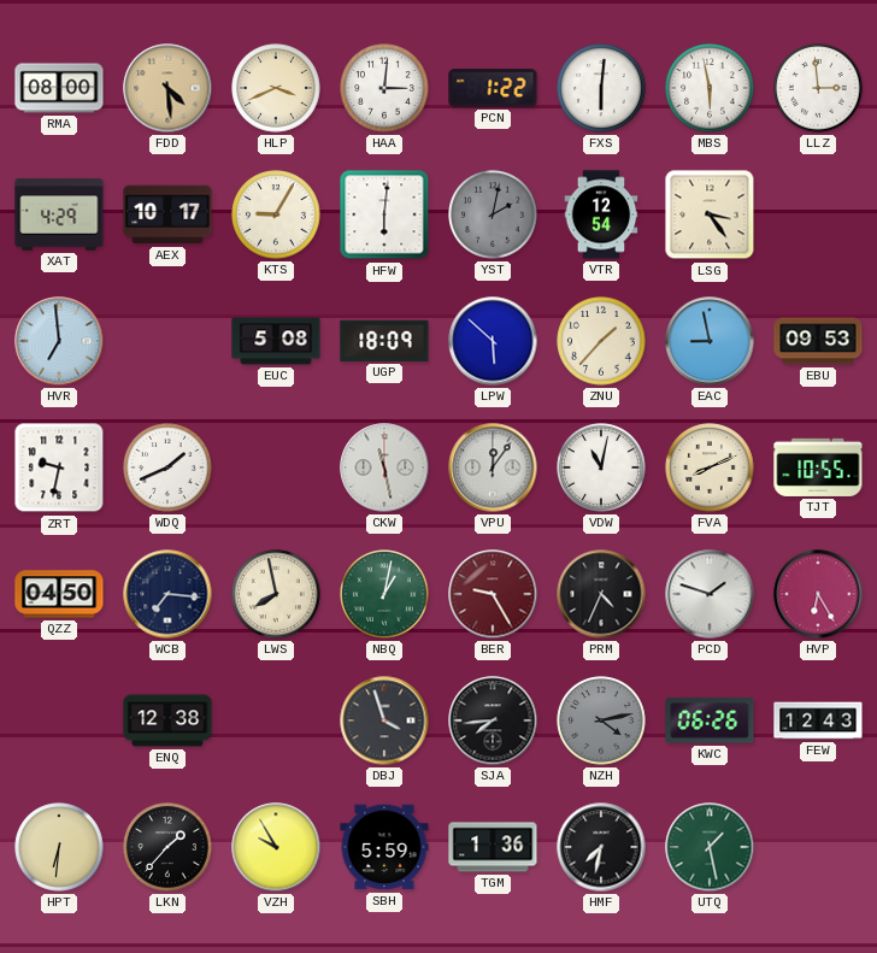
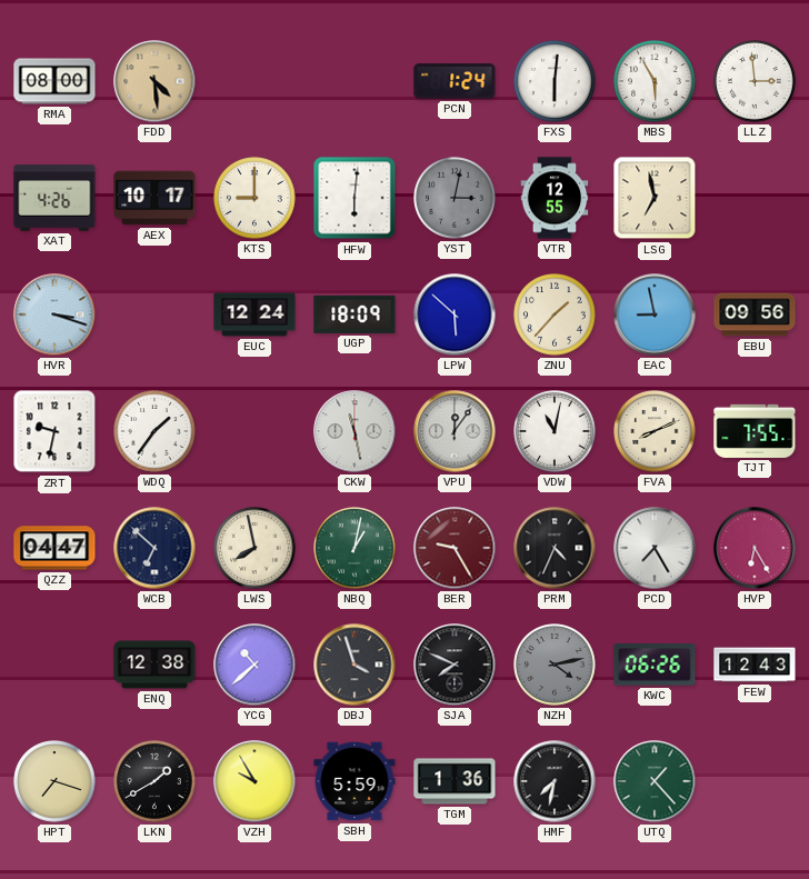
HLP: 3:41 -> none (276, 88)
HAA: 3:01 -> none (384, 88)
PCN: 1:22 -> 1:24 (455, 81)
MBS: 5:58 -> 5:55 (655, 81)
XAT: 4:29 -> 4:26 (54, 198)
KTS: 9:05 -> 9:00 (254, 198)
YST: 2:02 -> 3:02 (455, 198)
VTR: 12:54 -> 12:55 (555, 198)
LSG: 3:24 -> 6:58 (655, 198)
HVR: 6:59 -> 3:18 (54, 314)
EUC: 5:08 -> 12:24 (254, 314)
EBU: 09:53 -> 09:56 (755, 314)
WDQ: 1:41 -> 1:36 (154, 431)
TJT: 10:55 -> 7:55 (755, 431)
QZZ: 04:50 -> 04:47 (54, 548)
WCB: 7:16 -> 6:52 (154, 548)
PCD: 1:48 -> 7:25 (655, 548)
YCG: none -> 10:38 (254, 665)
SJA: 7:44 -> 7:49 (455, 665)
HPT: 6:31 -> 7:18 (54, 781)
LKN: 1:37 -> 1:40 (154, 781)
UTQ: 1:28 -> 1:23 (655, 781)
